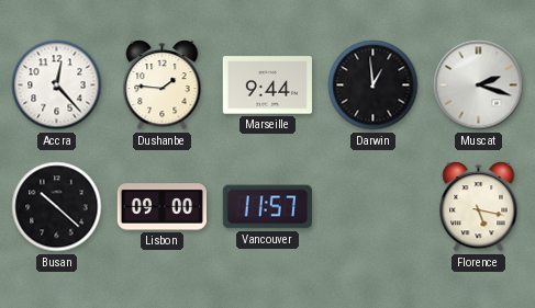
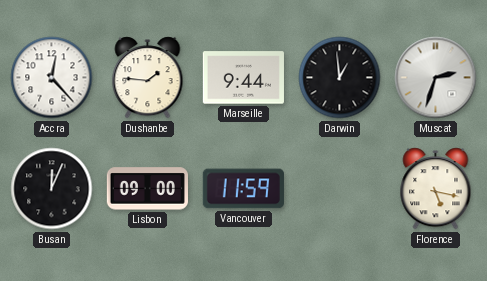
Muscat: 2:18 -> 2:33 (436, 78)
Busan: 10:22 -> 12:04 (52, 189)
Vancouver: 11:57 -> 11:59 (243, 189)
